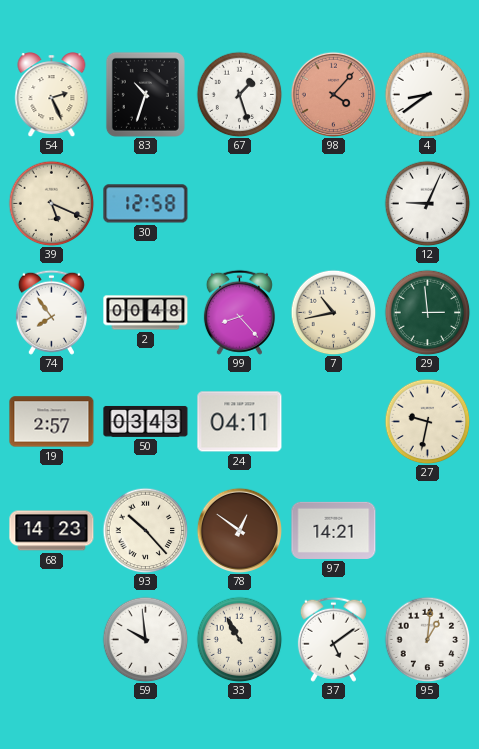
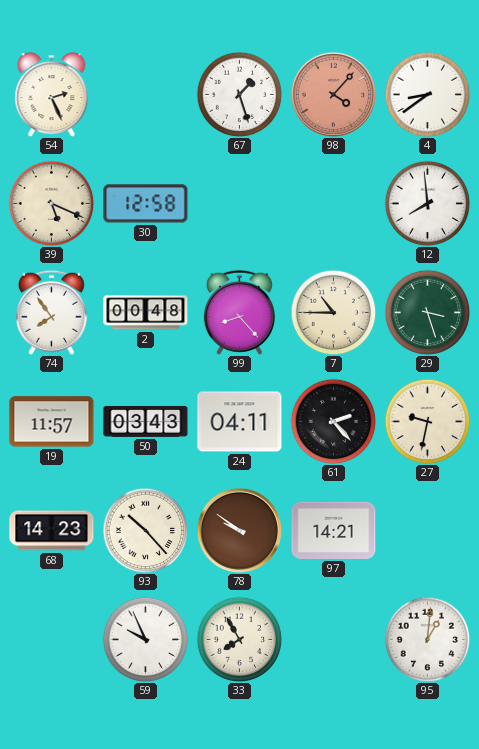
83: 10:33 -> none (145, 94)
12: 9:04 -> 7:59 (427, 203)
7: 10:43 -> 10:45 (333, 312)
29: 2:59 -> 3:27 (427, 312)
19: 2:57 -> 11:57 (52, 422)
61: none -> 2:23 (333, 421)
78: 12:51 -> 9:51 (239, 530)
59: 9:59 -> 9:56 (145, 639)
33: 10:55 -> 7:55 (239, 639)
37: 5:09 -> none (333, 639)
